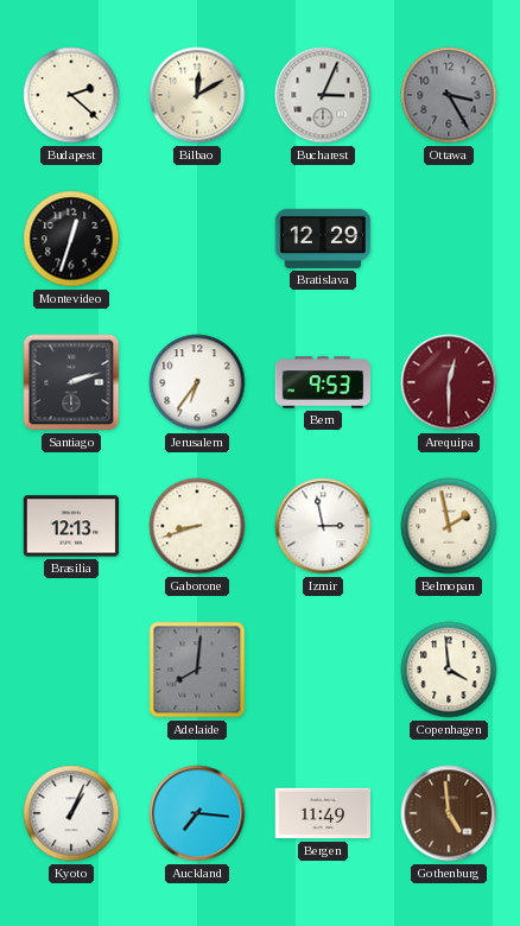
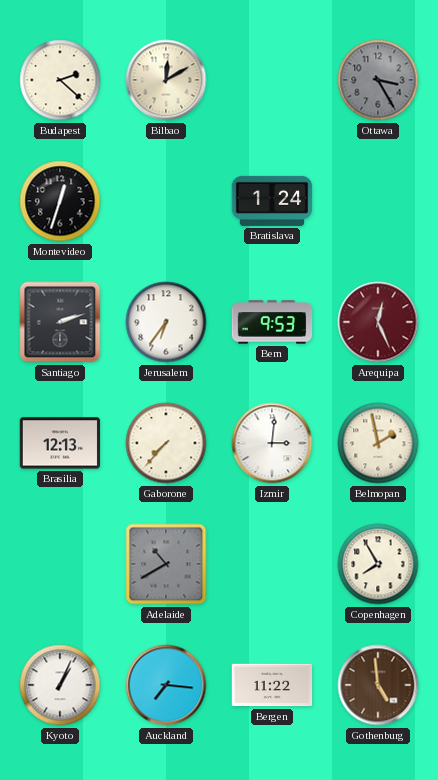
Bucharest: 3:04 -> none (323, 95)
Bratislava: 12:29 -> 1:24 (272, 201)
Arequipa: 12:30 -> 12:26 (378, 322)
Gaborone: 8:42 -> 7:37 (166, 443)
Izmir: 2:58 -> 3:01 (272, 443)
Adelaide: 8:01 -> 10:40 (166, 564)
Copenhagen: 3:59 -> 7:55 (378, 564)
Bergen: 11:49 -> 11:22 (272, 685)
